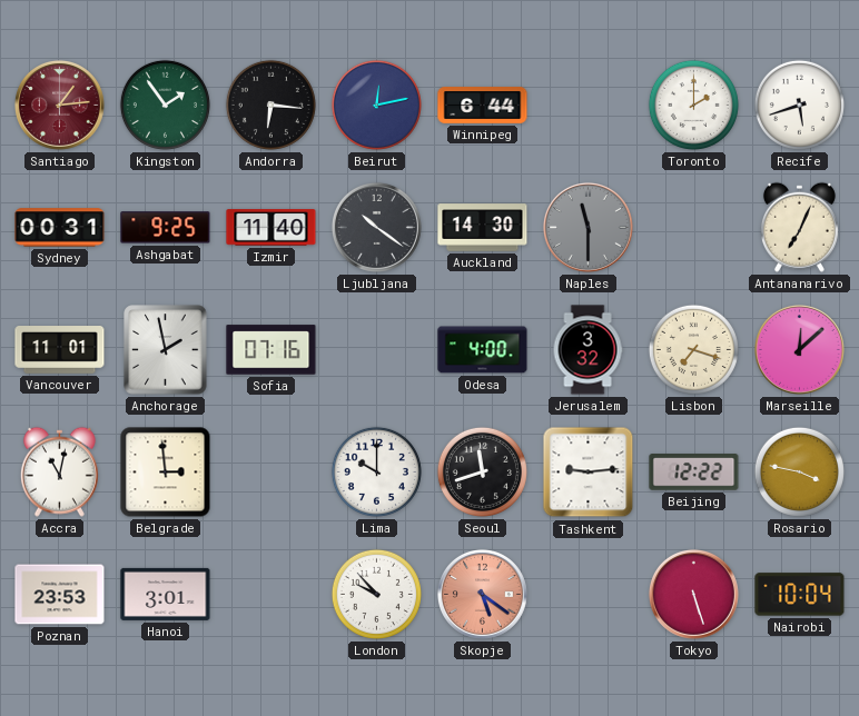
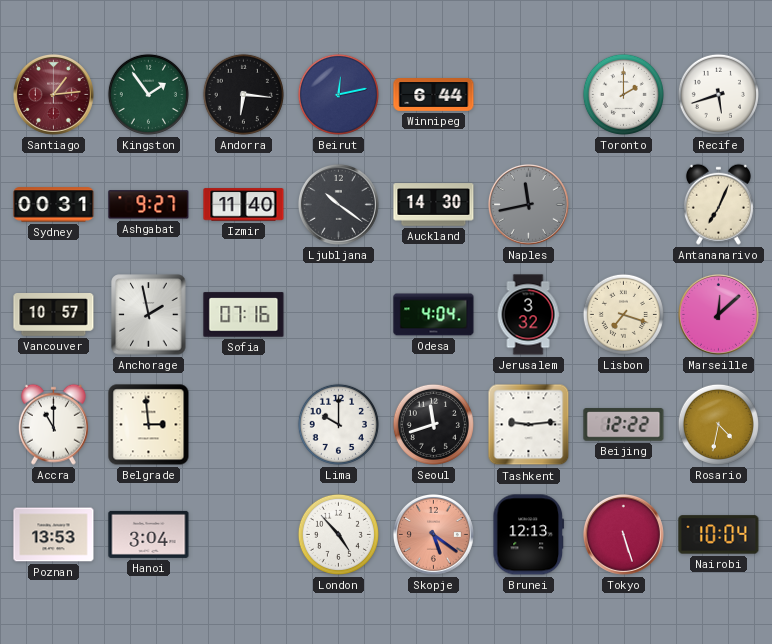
Ashgabat: 9:25 -> 9:27 (149, 205)
Naples: 11:30 -> 11:43 (528, 204)
Vancouver: 11:01 -> 10:57 (54, 315)
Odesa: 4:00 -> 4:04 (434, 315)
Accra: 11:02 -> 11:00 (53, 424)
Rosario: 3:47 -> 4:32 (718, 424)
Poznan: 23:53 -> 13:53 (54, 535)
Hanoi: 3:01 -> 3:04 (149, 534)
London: 9:53 -> 4:53 (338, 534)
Brunei: none -> 12:13 (529, 535)
